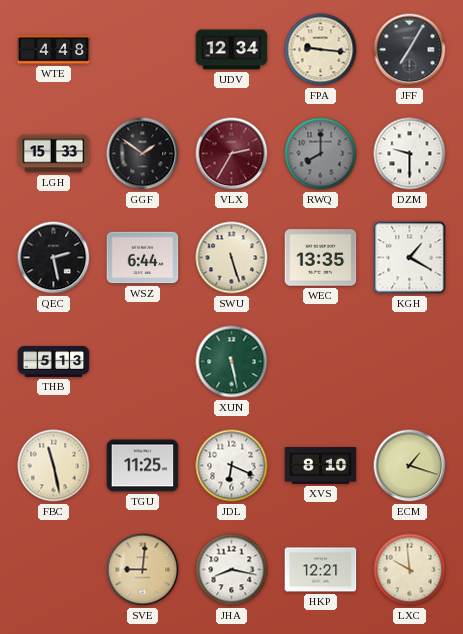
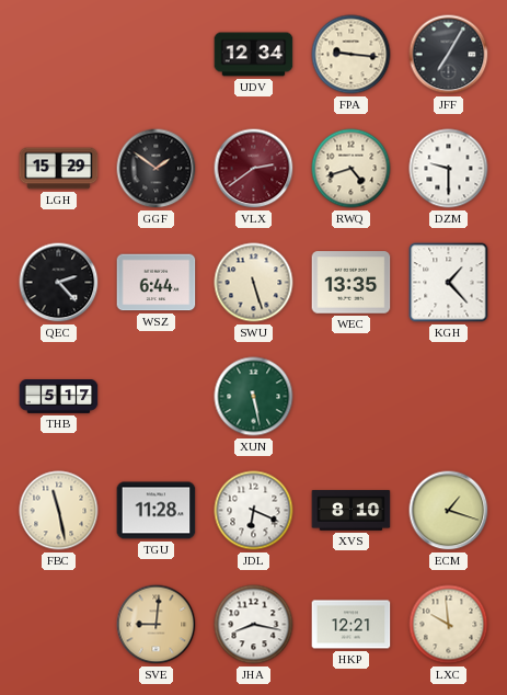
WTE: 4:48 -> none (54, 50)
LGH: 15:33 -> 15:29 (59, 169)
VLX: 2:35 -> 2:39 (254, 169)
RWQ: 8:00 -> 4:42 (352, 169)
RWQ dial: grey -> cream (352, 169)
QEC: 2:28 -> 2:23 (59, 283)
KGH: 1:20 -> 1:23 (449, 283)
THB: 5:13 -> 5:17 (59, 397)
TGU: 11:25 -> 11:28 (157, 511)
